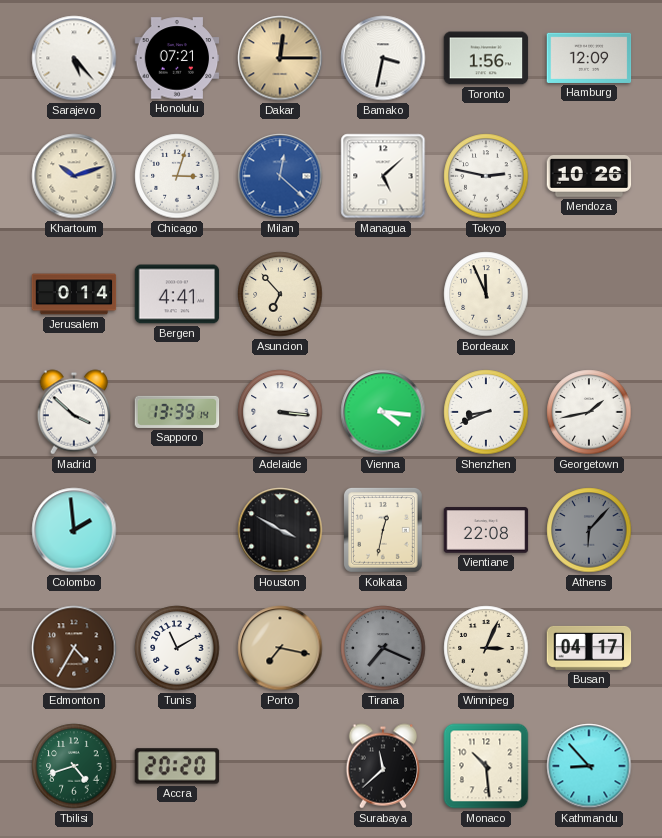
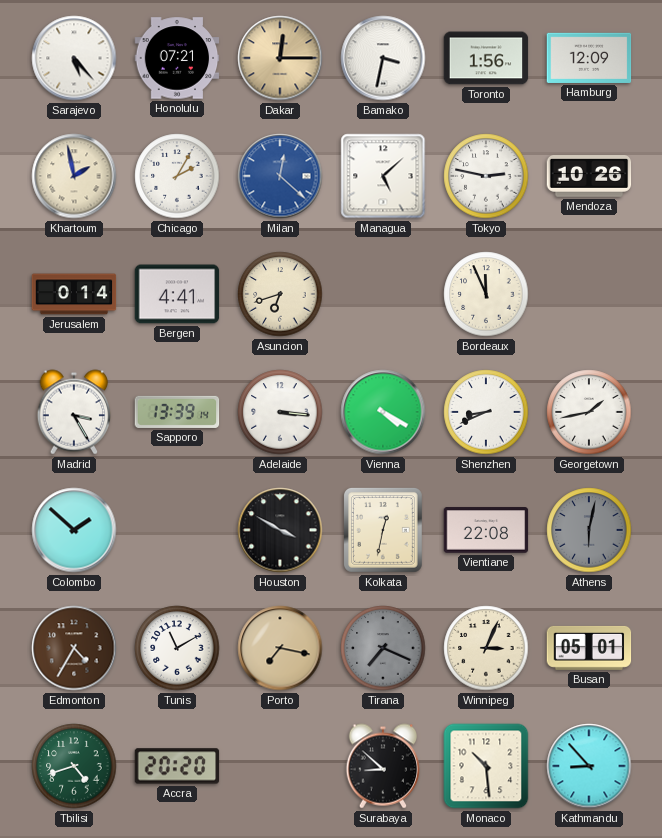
Khartoum: 10:12 -> 1:58 (74, 176)
Chicago: 3:03 -> 2:05 (177, 176)
Asuncion: 6:53 -> 6:42 (280, 294)
Madrid: 3:52 -> 3:25 (74, 412)
Vienna: 4:16 -> 4:20 (383, 412)
Colombo: 1:59 -> 1:52 (74, 530)
Athens: 6:07 -> 6:02 (589, 530)
Busan: 04:17 -> 05:01 (589, 648)
Surabaya: 11:38 -> 8:52 (383, 766)
